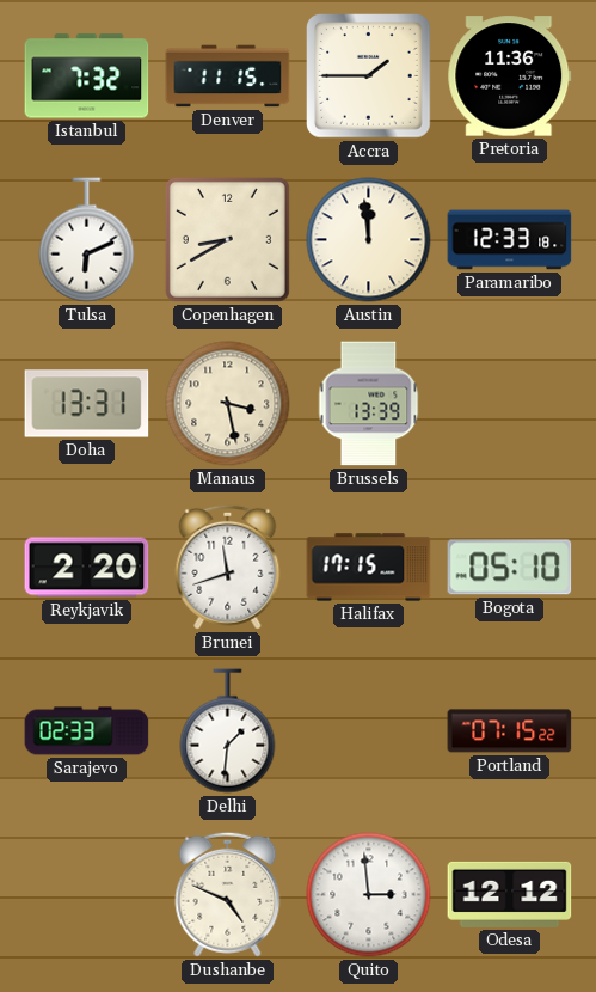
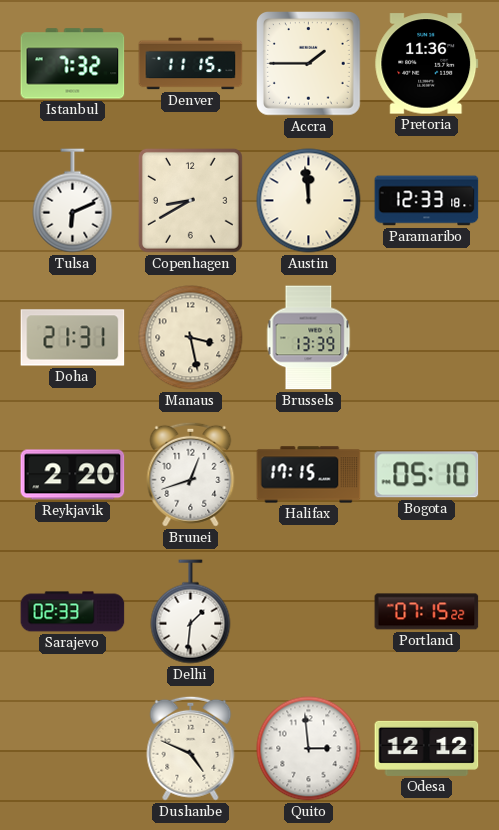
Doha: 13:31 -> 21:31 (73, 338)
Brunei: 11:42 -> 12:42 (191, 474)
